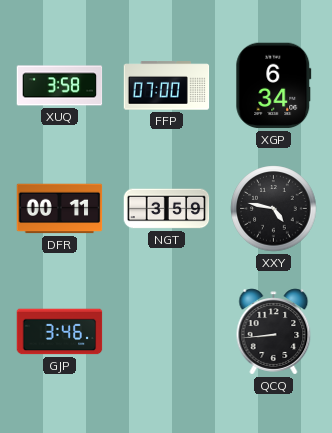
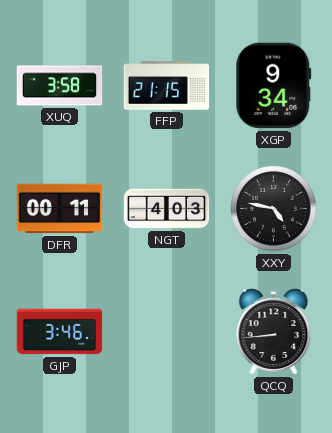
FFP: 07:00 -> 21:15 (167, 86)
XGP: 6:34 -> 9:34 (274, 86)
NGT: 3:59 -> 4:03 (167, 209)
